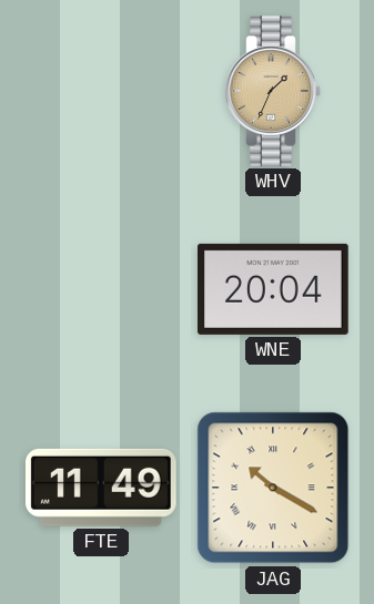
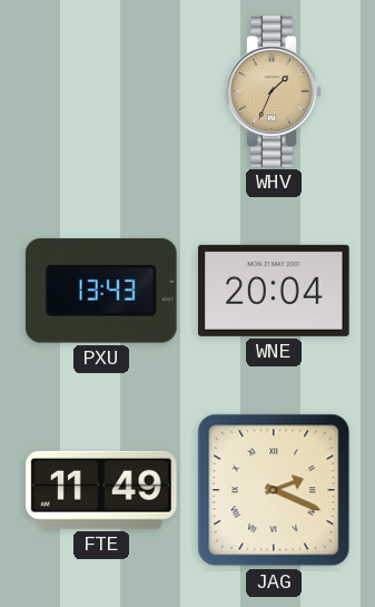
PXU: none -> 13:43 (101, 291)
JAG: 10:20 -> 2:19 (274, 490)
